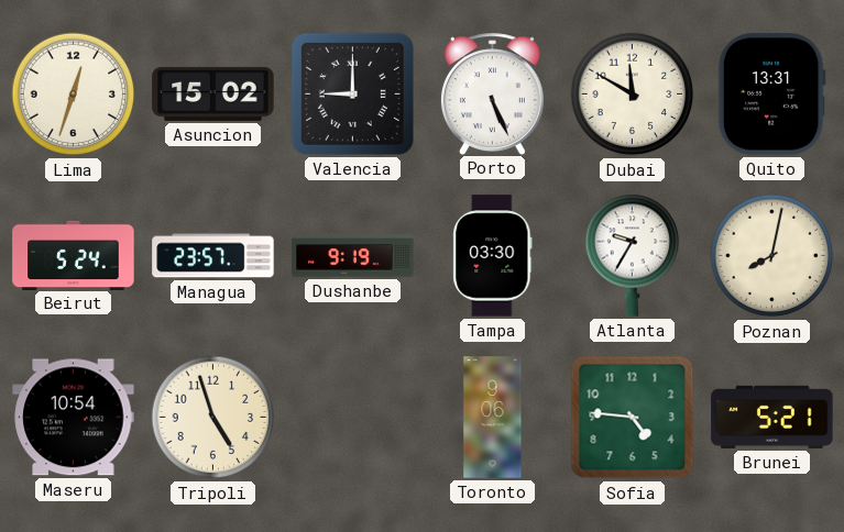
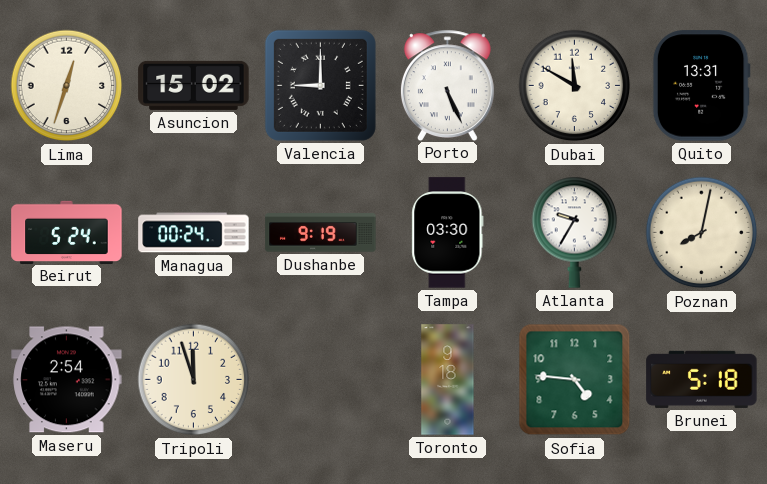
Managua: 23:57 -> 00:24 (194, 233)
Maseru: 10:54 -> 2:54 (67, 380)
Tripoli: 4:57 -> 11:57 (194, 380)
Toronto: 9:06 -> 9:18 (448, 380)
Brunei: 5:21 -> 5:18 (702, 379)
